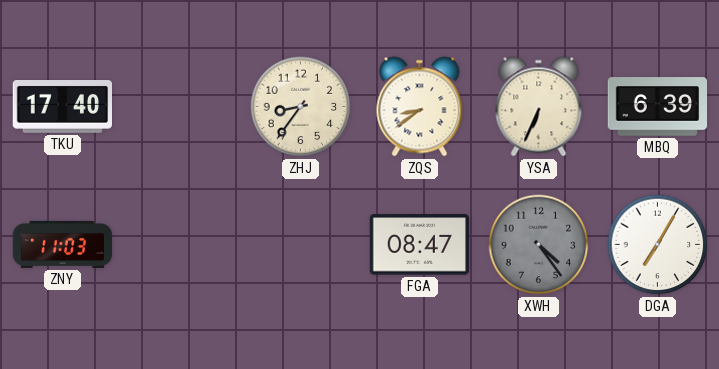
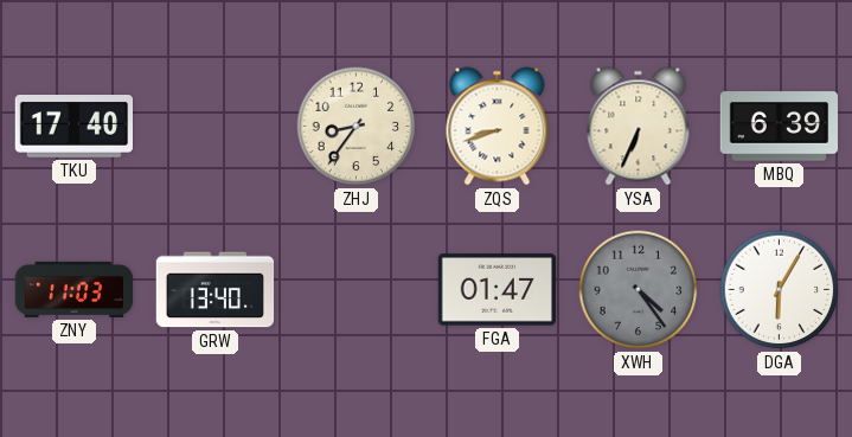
ZQS: 8:39 -> 8:42 (498, 127)
GRW: none -> 13:40 (216, 290)
FGA: 08:47 -> 01:47 (497, 290)
DGA: 7:05 -> 6:05 (780, 290)
